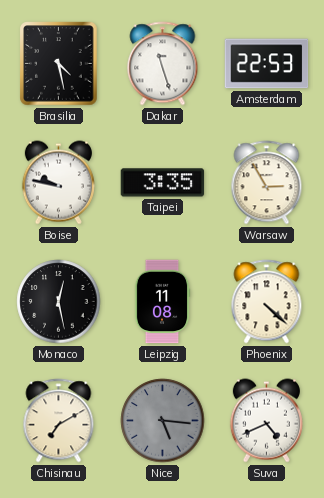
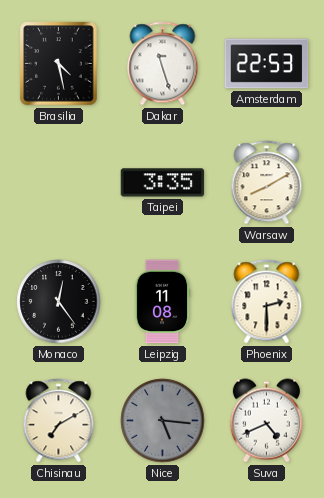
Boise: 9:47 -> none (58, 183)
Warsaw: 2:55 -> 8:10 (267, 183)
Monaco: 12:28 -> 12:24 (59, 302)
Phoenix: 4:22 -> 2:30 (267, 302)
